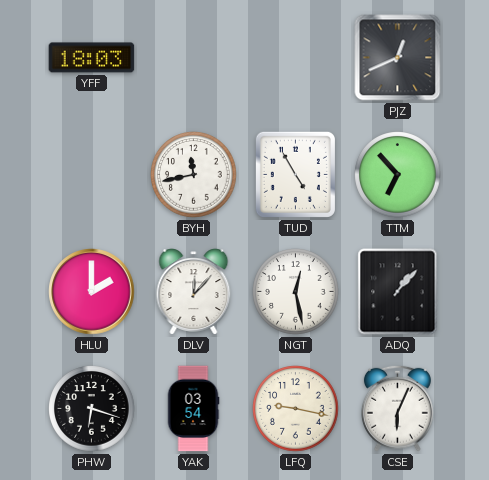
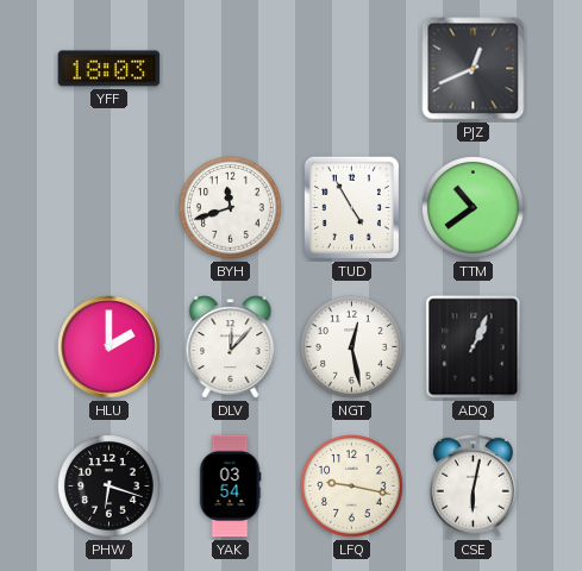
BYH: 11:43 -> 11:42 (231, 208)
TTM: 6:53 -> 10:39 (474, 208)
ADQ: 1:07 -> 1:04 (474, 347)
CSE: 6:04 -> 6:02 (473, 485)
